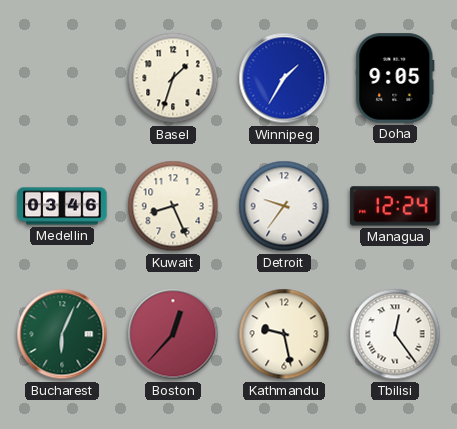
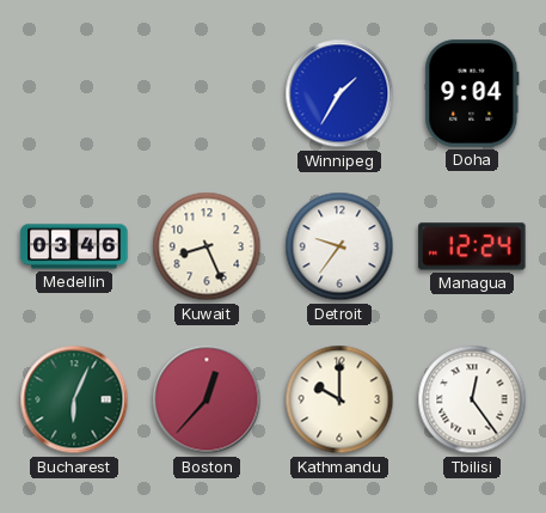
Basel: 1:33 -> none (173, 78)
Doha: 9:05 -> 9:04 (472, 93)
Kathmandu: 9:28 -> 10:00 (339, 399)
